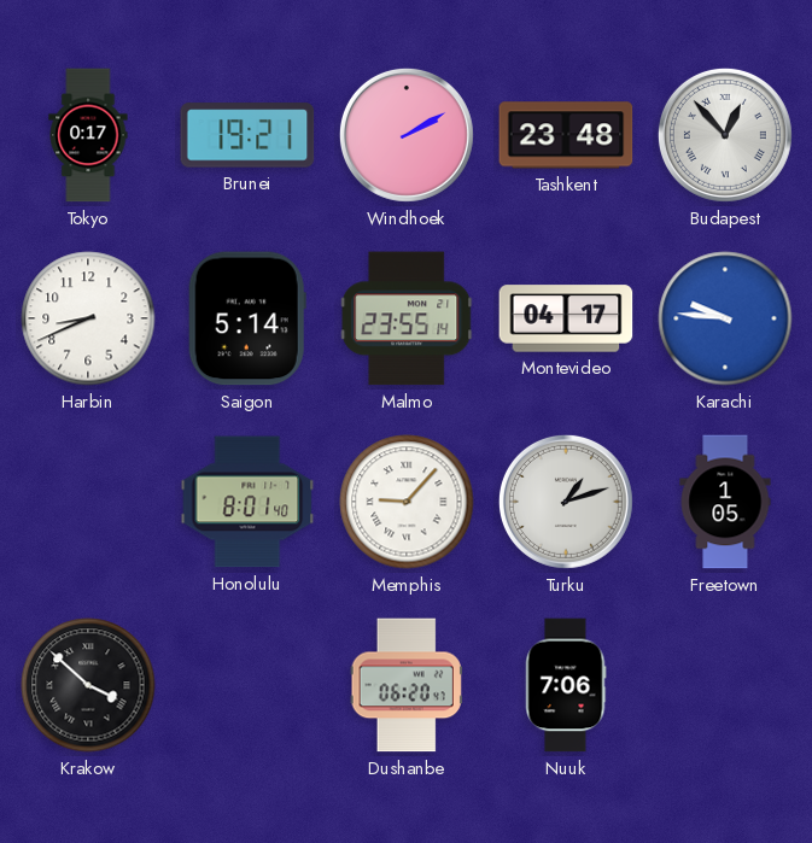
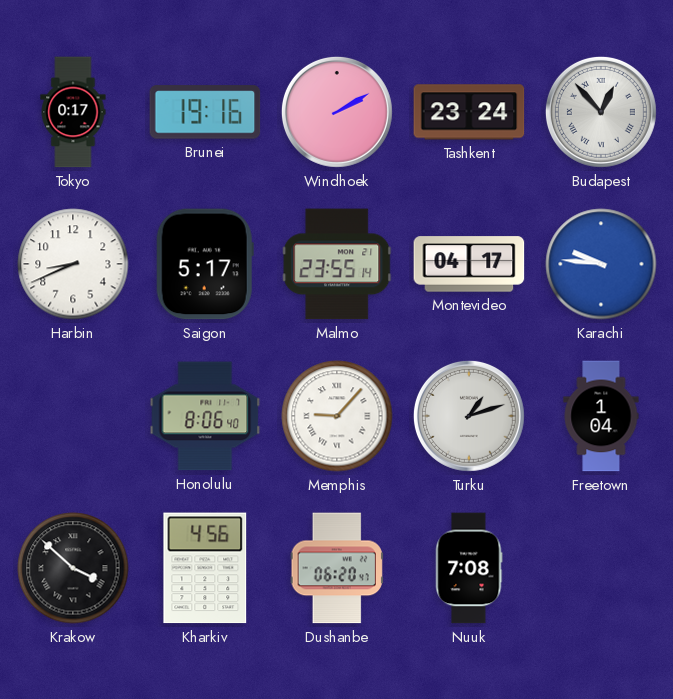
Brunei: 19:21 -> 19:16 (205, 112)
Tashkent: 23:48 -> 23:24 (469, 112)
Saigon: 5:14 -> 5:17 (205, 264)
Honolulu: 8:01 -> 8:06 (205, 416)
Freetown: 1:05 -> 1:04 (601, 416)
Kharkiv: none -> 4:56 (205, 568)
Nuuk: 7:06 -> 7:08 (469, 568)
